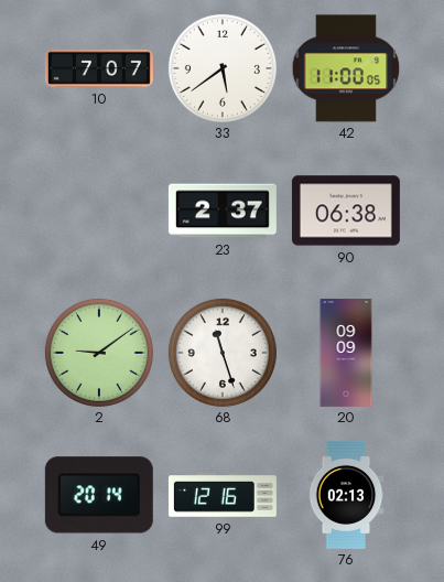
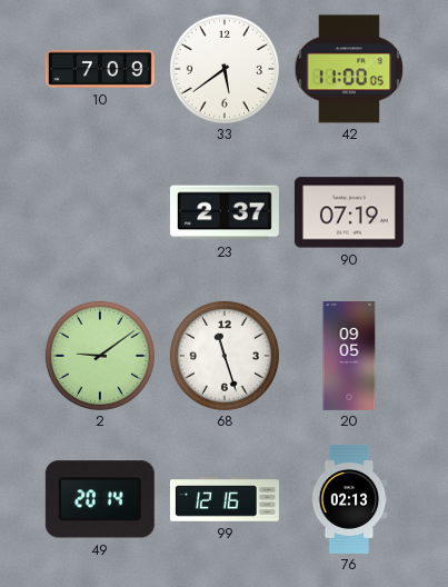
10: 7:07 -> 7:09 (100, 69)
90: 06:38 -> 07:19 (349, 212)
20: 09:09 -> 09:05 (349, 356)
